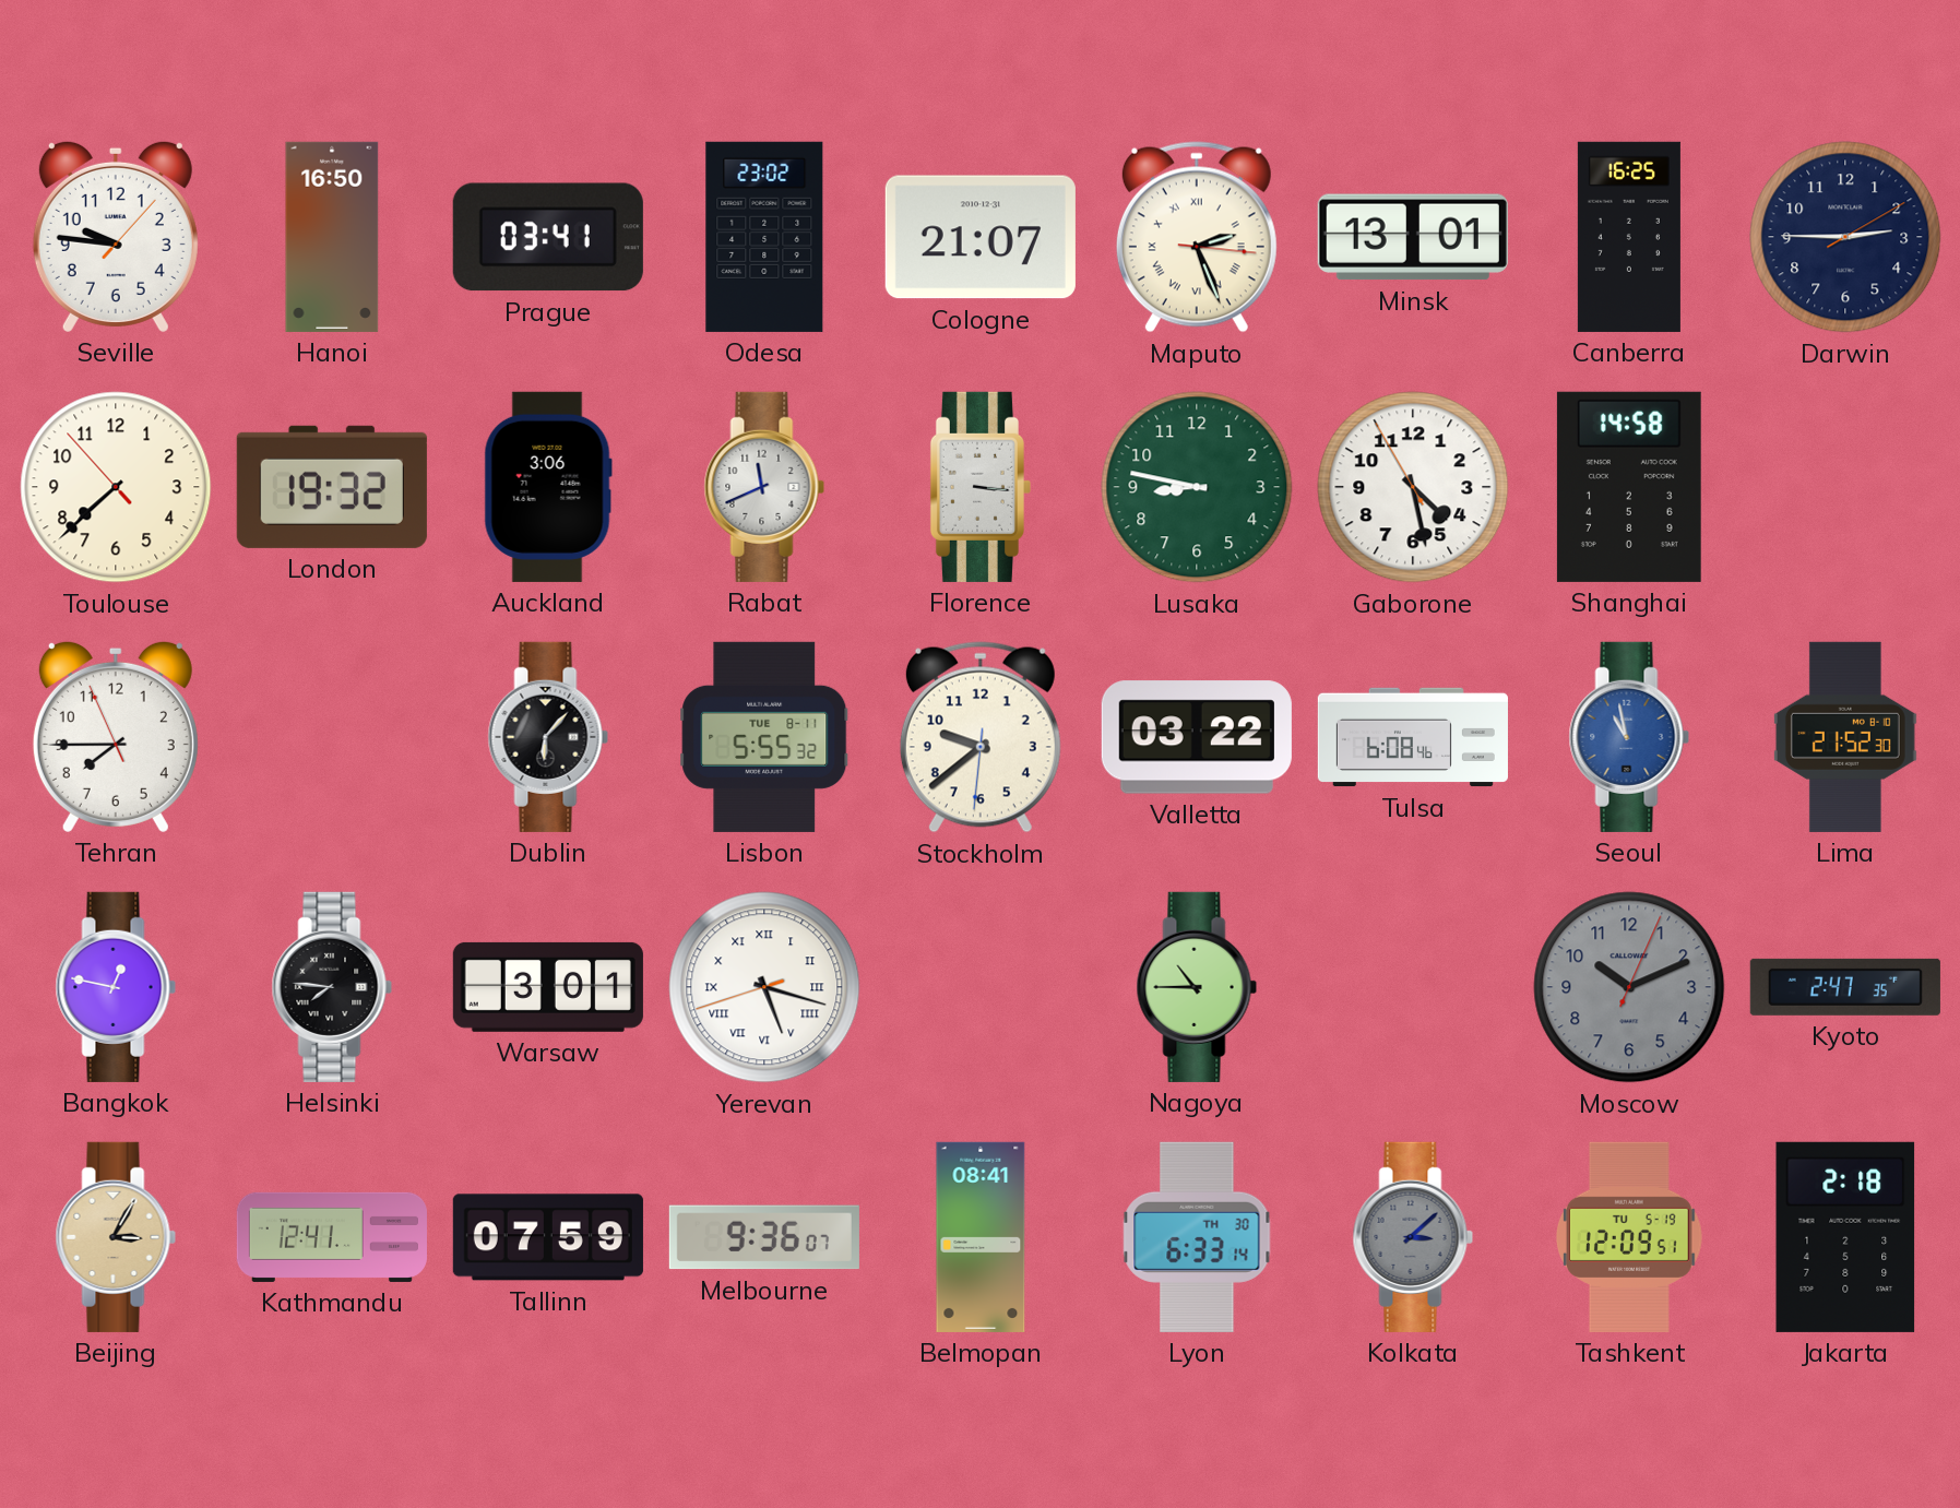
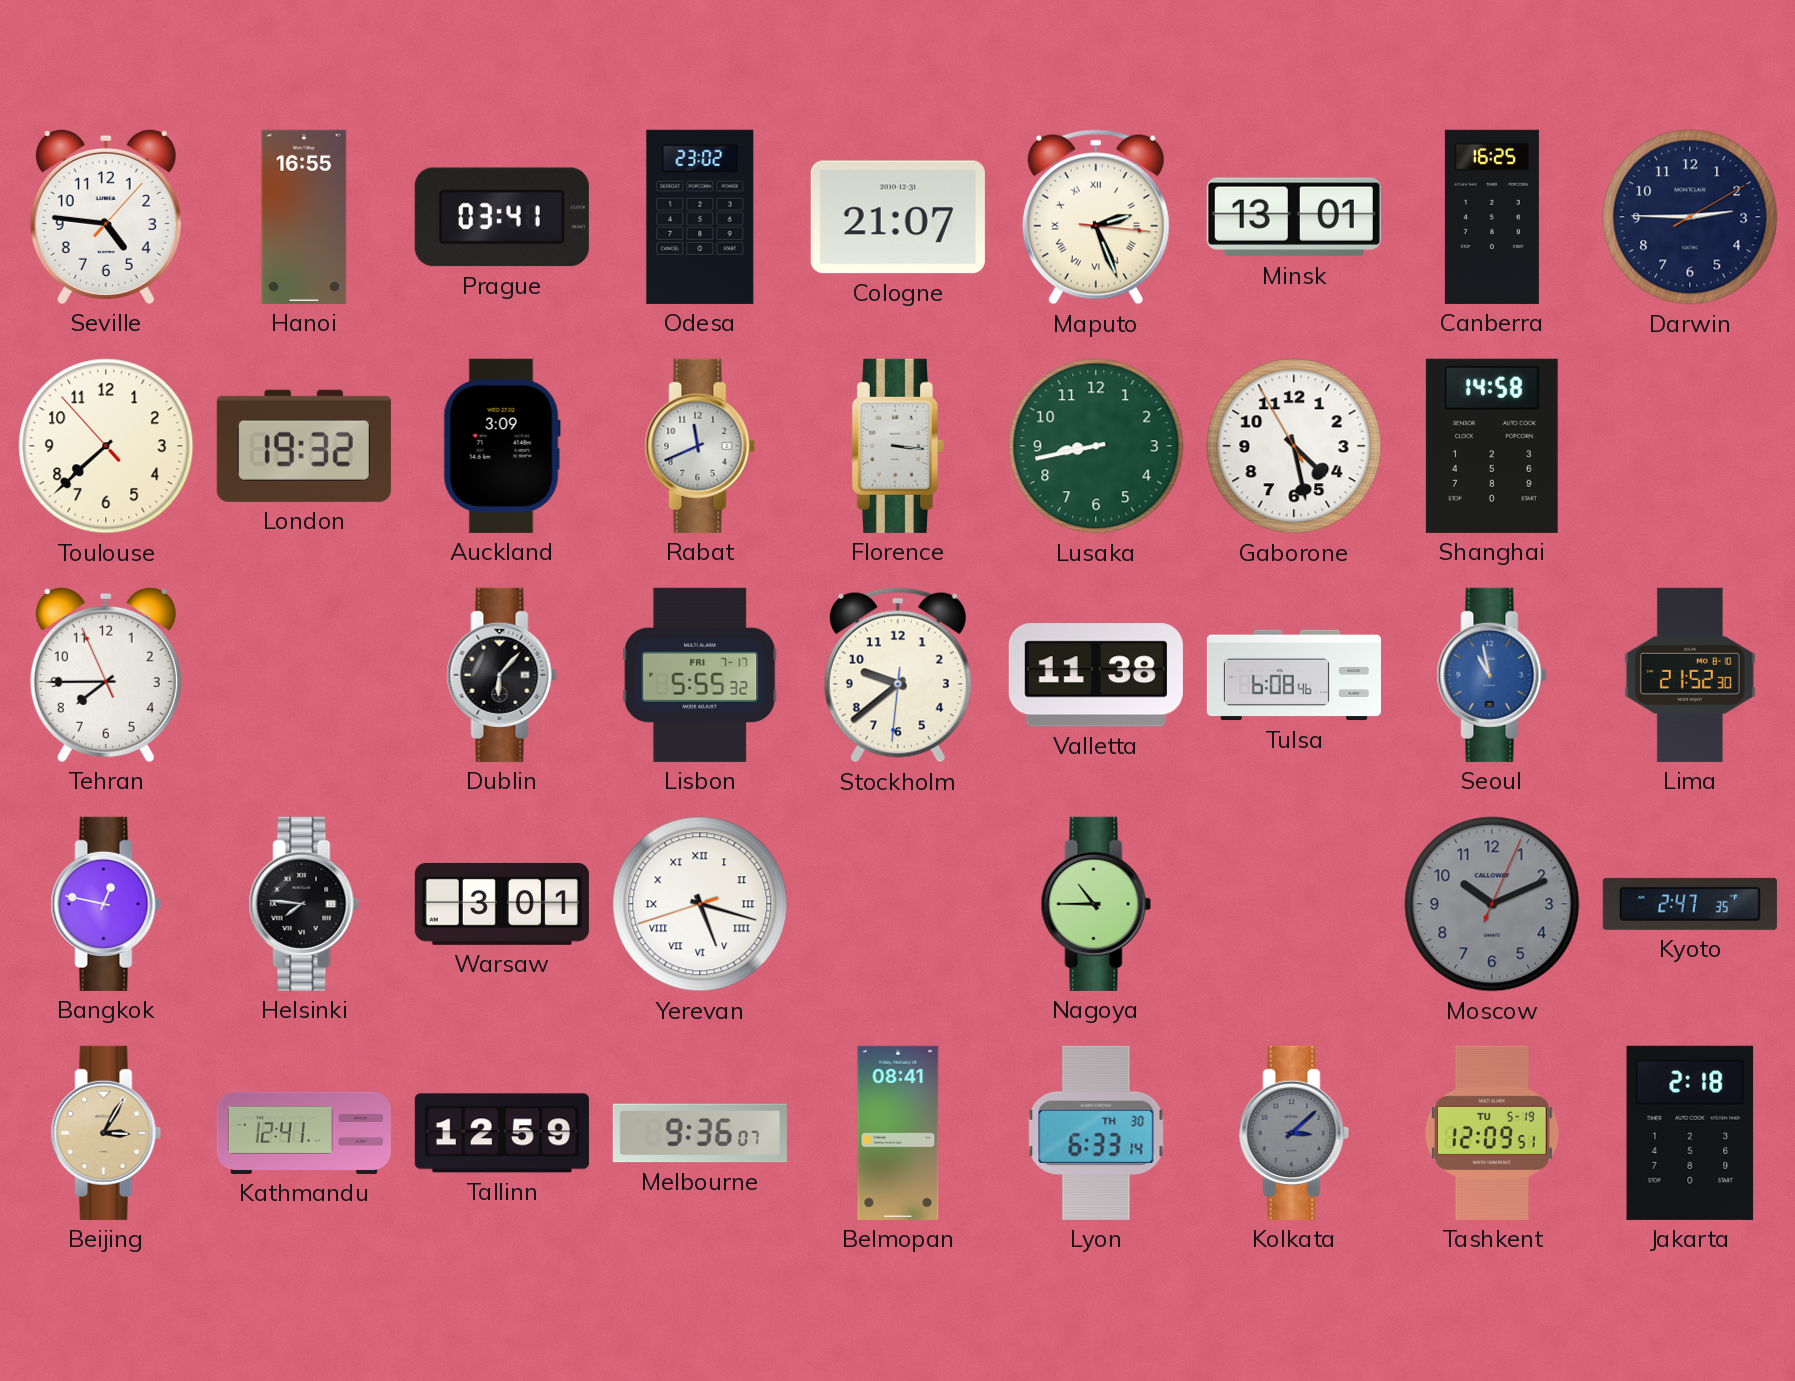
Seville: 9:46 -> 4:46 (106, 216)
Hanoi: 16:50 -> 16:55 (304, 217)
Auckland: 3:06 -> 3:09 (502, 446)
Lusaka: 8:47 -> 8:43 (1096, 446)
Lisbon date: TUE 8-11 -> FRI 7-17 (700, 675)
Valletta: 03:22 -> 11:38 (1096, 675)
Tallinn: 07:59 -> 12:59 (502, 1133)
